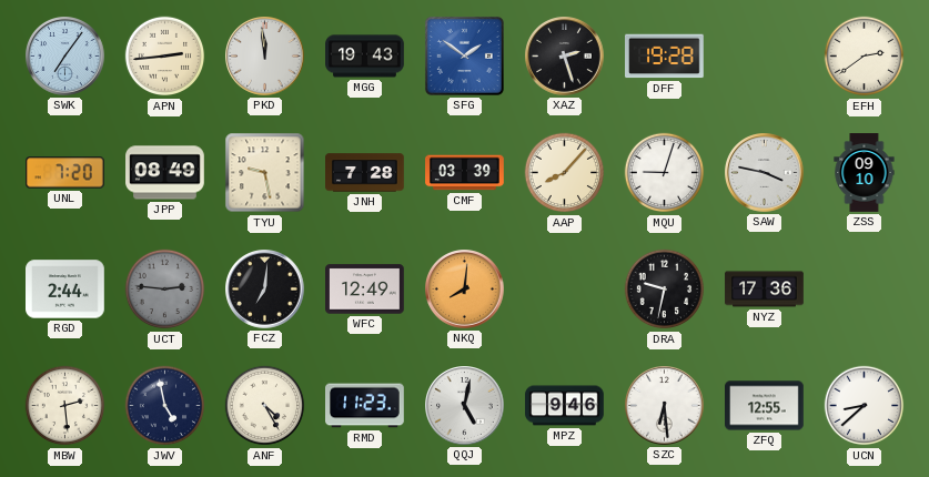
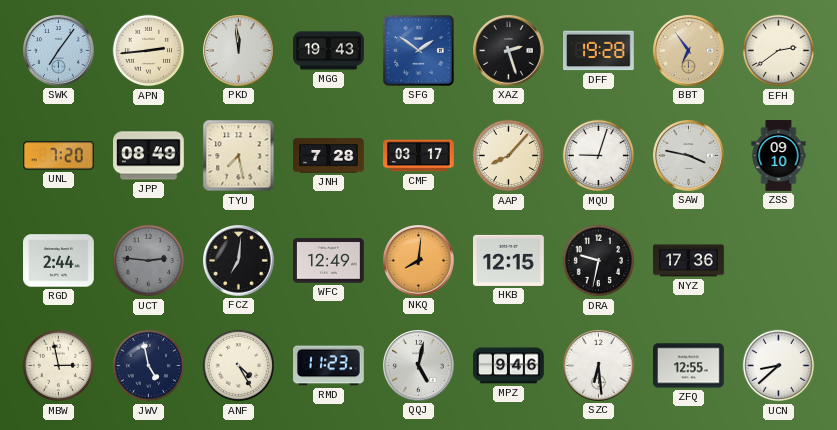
BBT: none -> 6:54 (689, 51)
TYU: 9:28 -> 7:28 (239, 156)
CMF: 03:39 -> 03:17 (419, 156)
HKB: none -> 12:15 (509, 260)
MBW: 2:29 -> 2:58 (59, 366)
